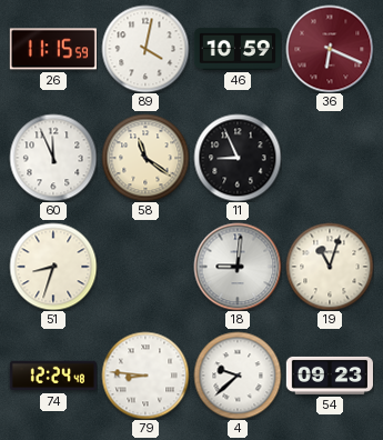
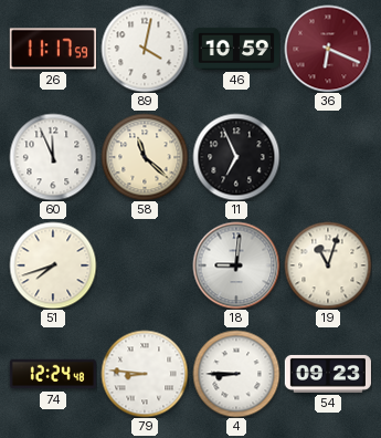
26: 11:15 -> 11:17 (53, 49)
58: 11:21 -> 11:22 (145, 157)
11: 8:56 -> 6:56 (236, 157)
51: 8:33 -> 7:42 (53, 265)
4: 9:38 -> 8:45 (236, 374)
